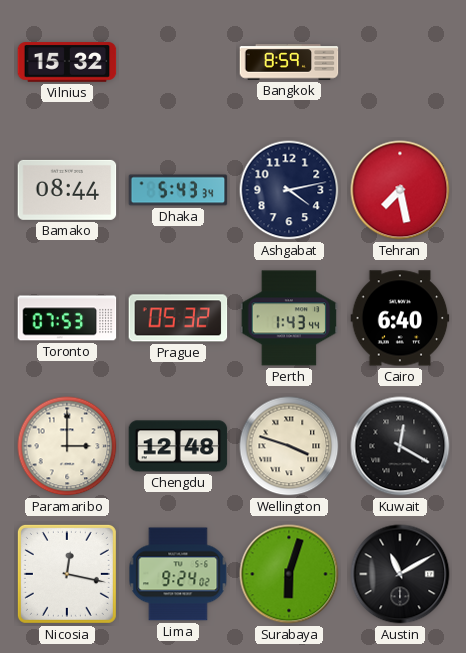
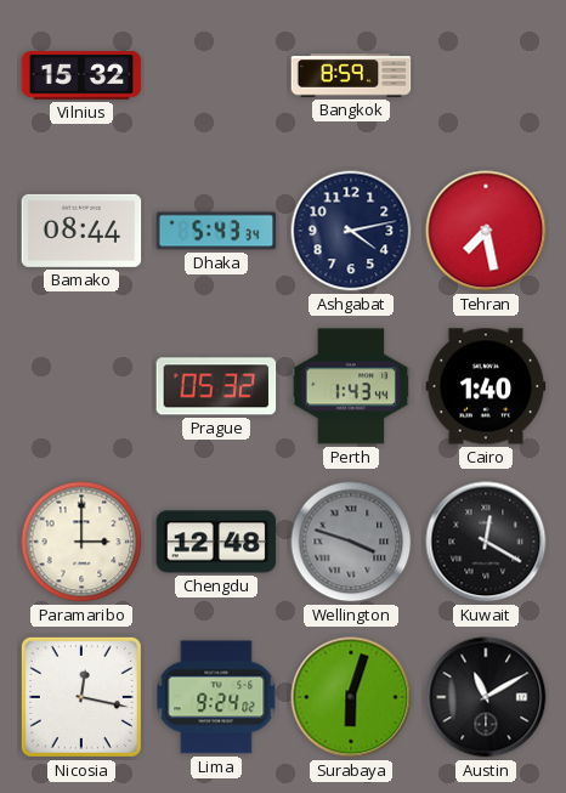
Toronto: 07:53 -> none (67, 318)
Cairo: 6:40 -> 1:40 (486, 386)
Wellington dial: cream -> grey (351, 542)
